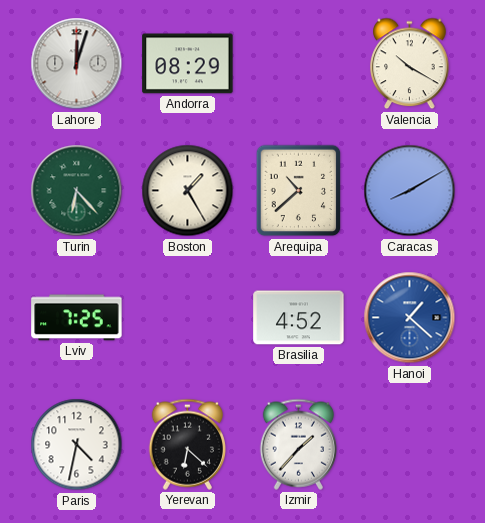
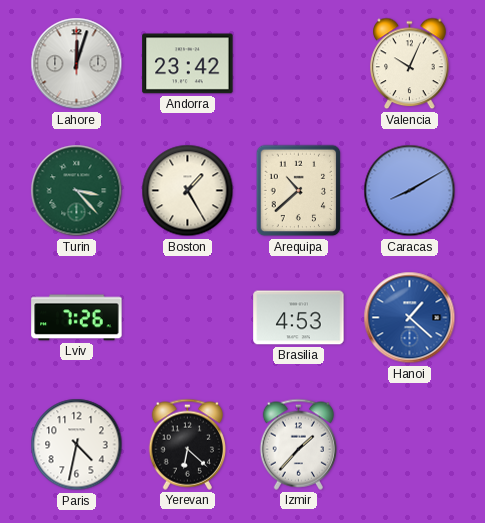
Andorra: 08:29 -> 23:42 (188, 64)
Valencia: 10:20 -> 10:04 (410, 64)
Turin: 6:23 -> 3:23 (77, 191)
Lviv: 7:25 -> 7:26 (77, 318)
Brasilia: 4:52 -> 4:53 (299, 318)
